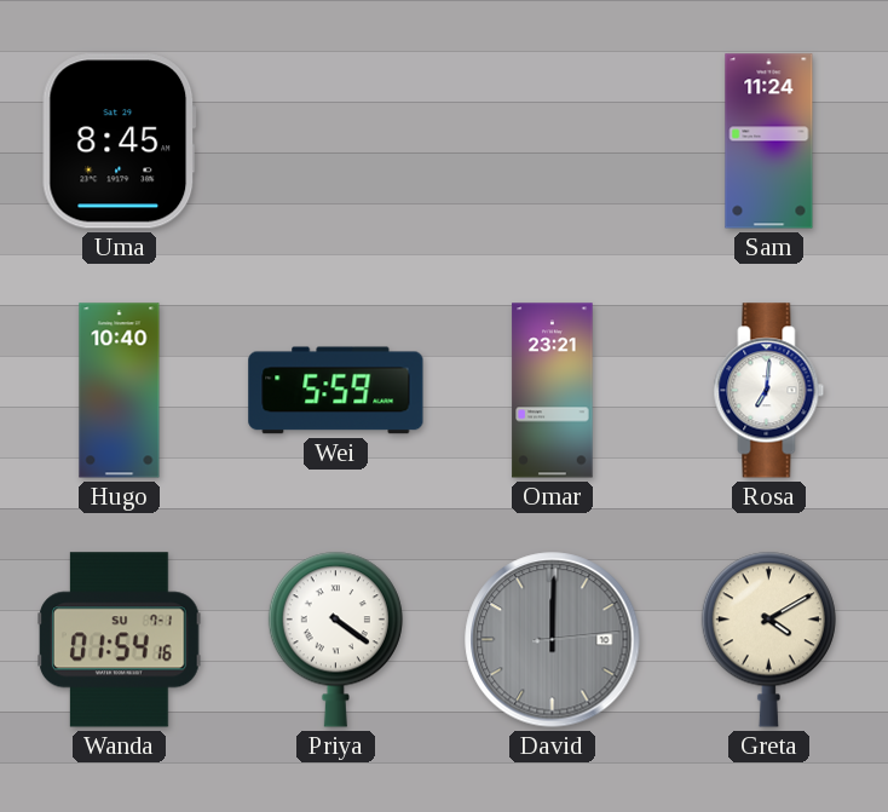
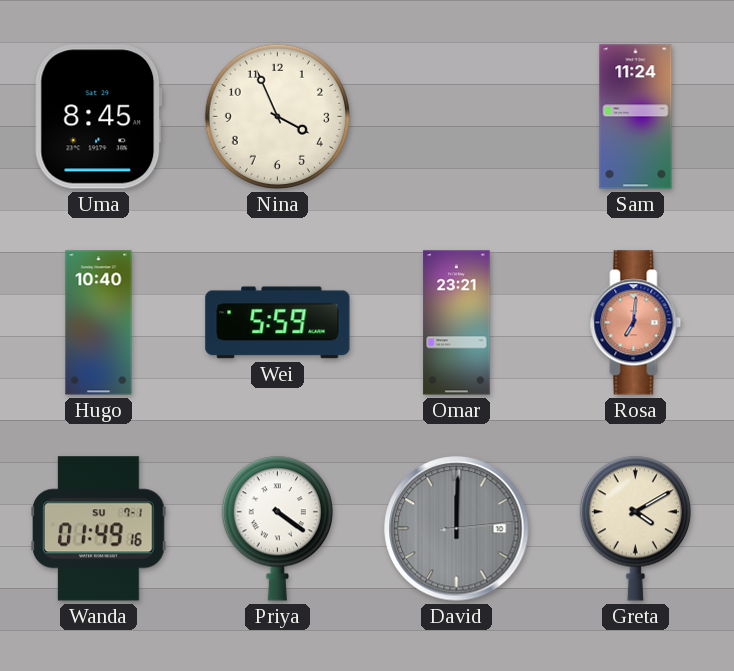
Nina: none -> 3:56 (277, 116)
Rosa dial: white -> salmon (636, 323)
Wanda: 01:54 -> 01:49 (99, 529)
